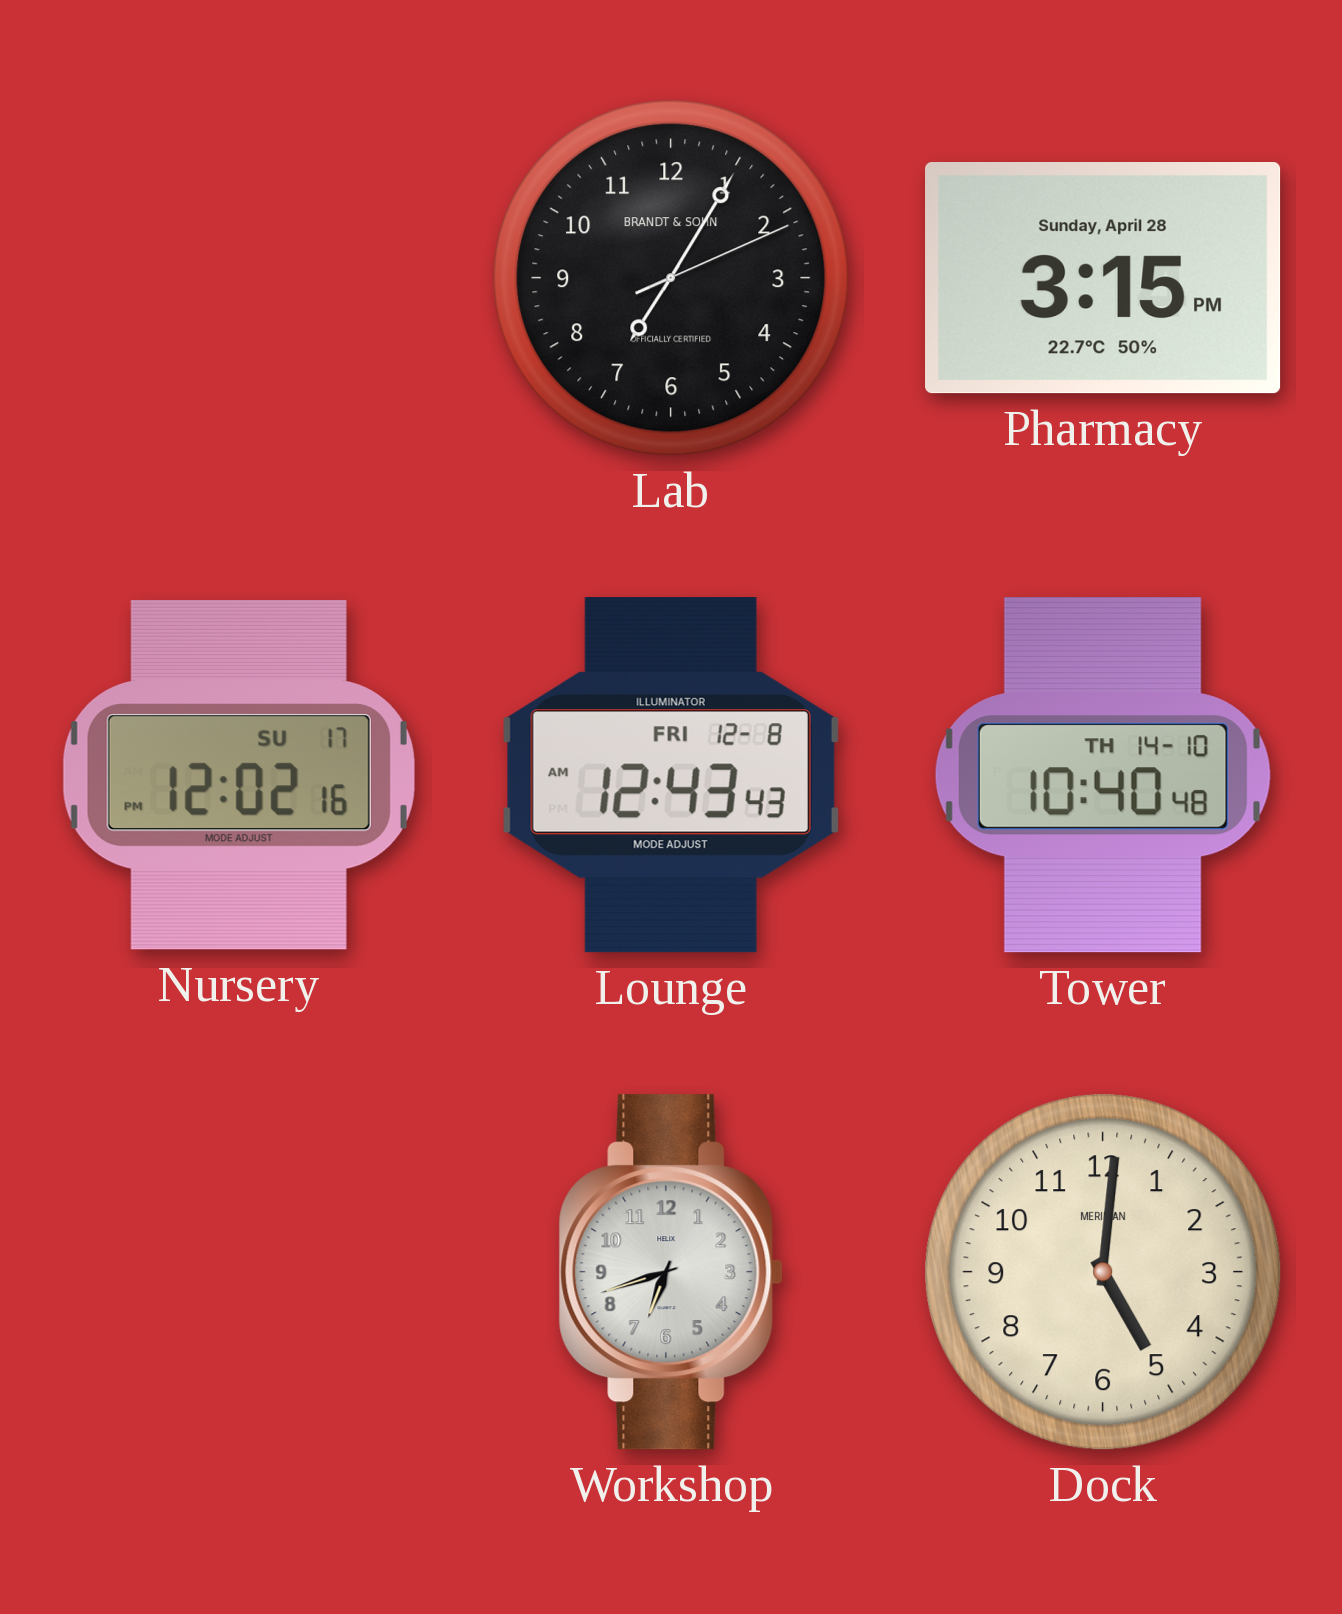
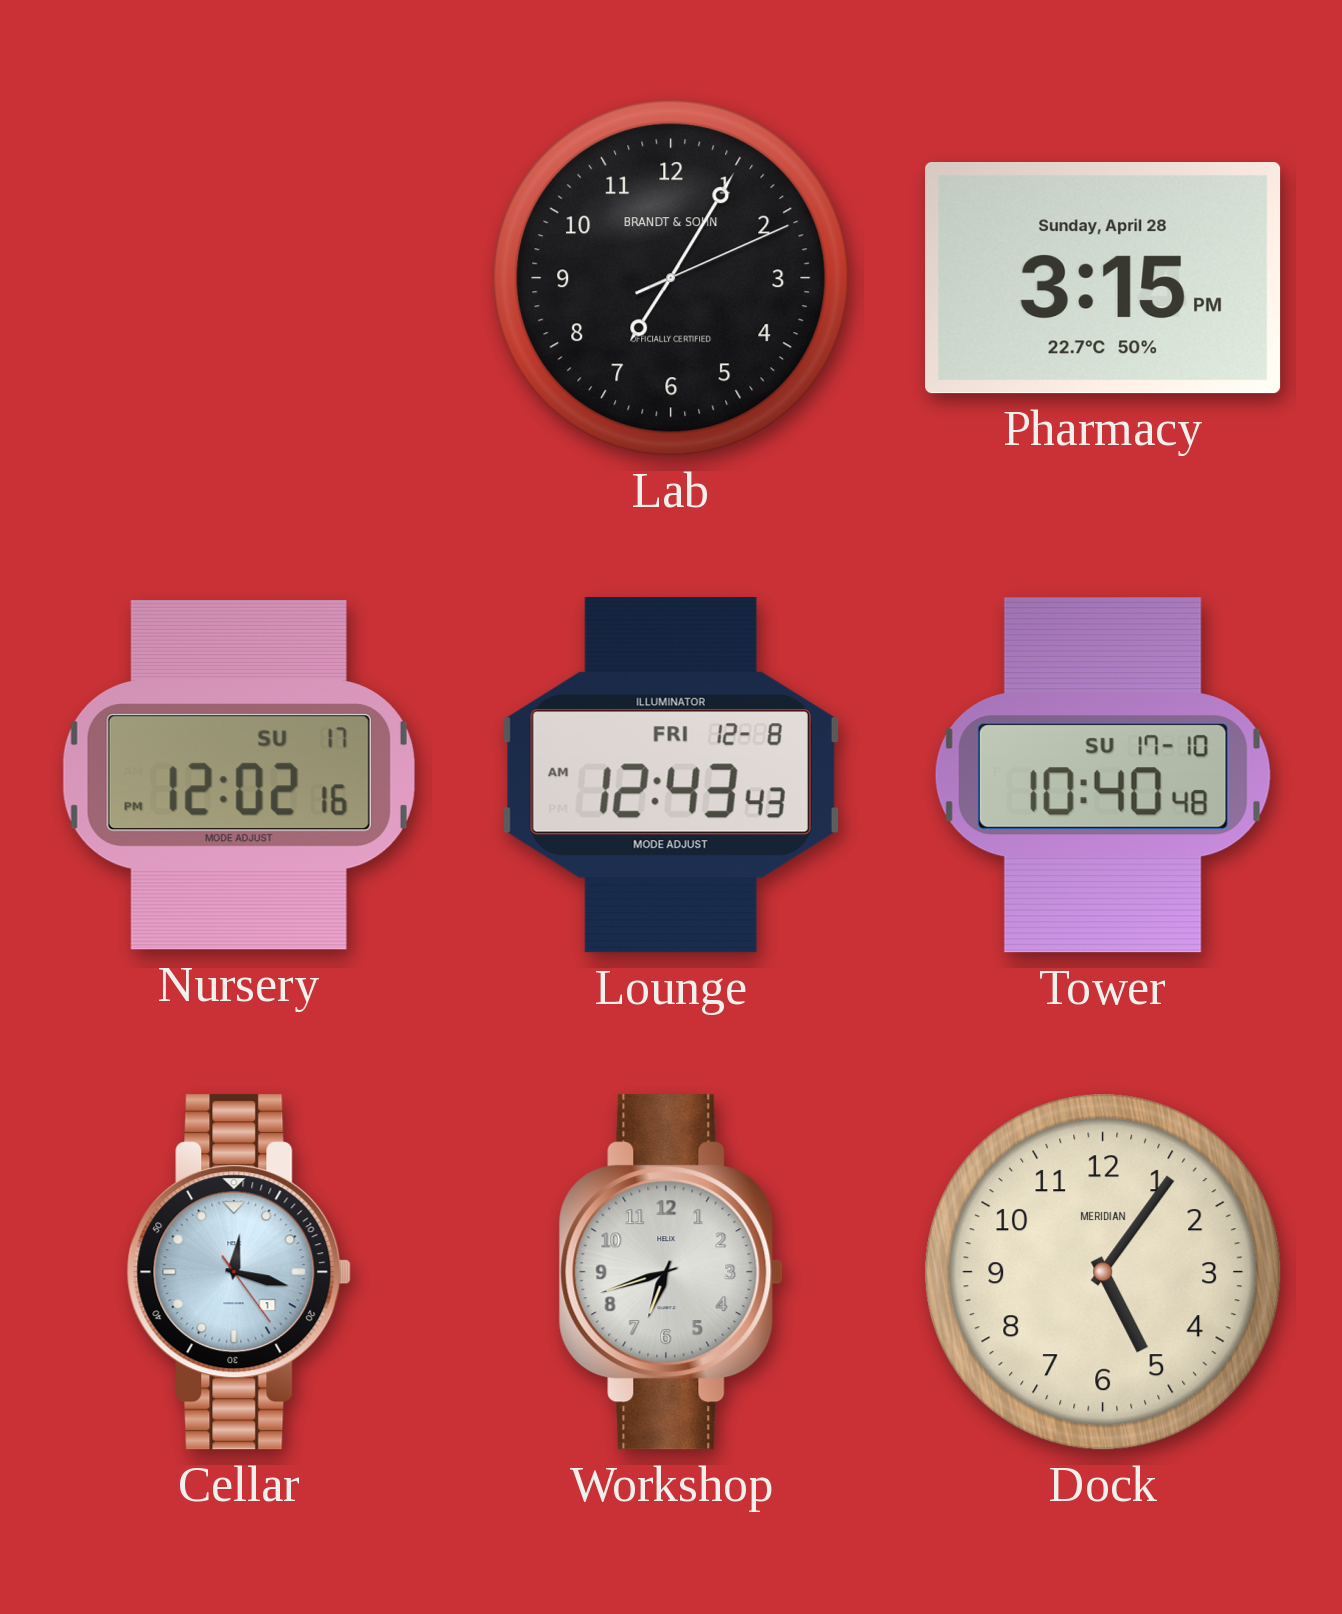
Tower date: TH 14-10 -> SU 17-10 (1103, 775)
Cellar: none -> 12:17 (239, 1272)
Dock: 5:01 -> 5:06 (1103, 1272)
